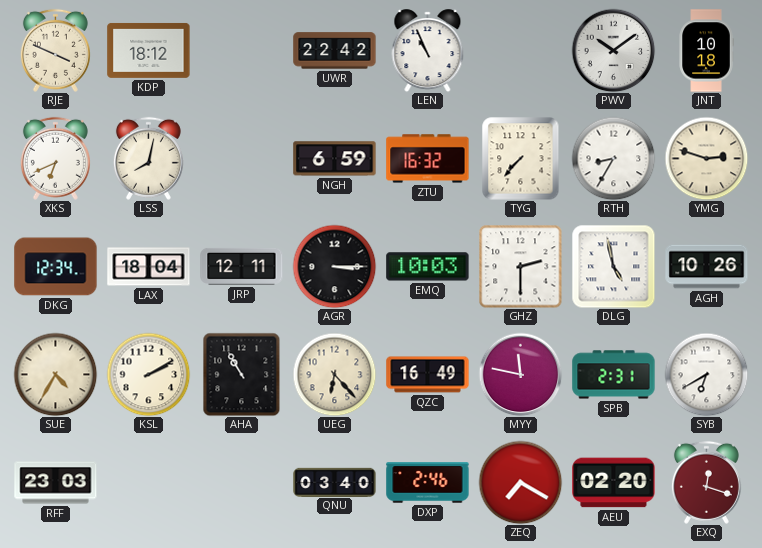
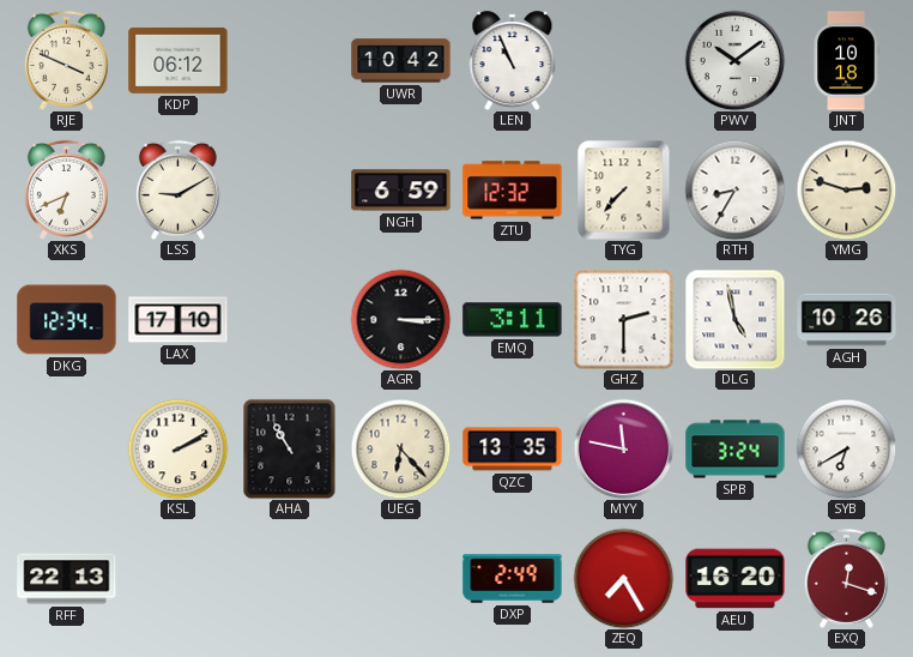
KDP: 18:12 -> 06:12 (179, 60)
UWR: 22:42 -> 10:42 (401, 61)
LSS: 8:02 -> 9:10 (177, 189)
ZTU: 16:32 -> 12:32 (513, 191)
LAX: 18:04 -> 17:10 (179, 320)
JRP: 12:11 -> none (242, 266)
EMQ: 10:03 -> 3:11 (513, 320)
SUE: 4:35 -> none (55, 374)
QZC: 16:49 -> 13:35 (513, 450)
SPB: 2:31 -> 3:24 (736, 450)
RFF: 23:03 -> 22:13 (67, 579)
QNU: 03:40 -> none (335, 482)
DXP: 2:46 -> 2:49 (513, 579)
ZEQ: 7:20 -> 7:25 (623, 578)
AEU: 02:20 -> 16:20 (736, 579)
